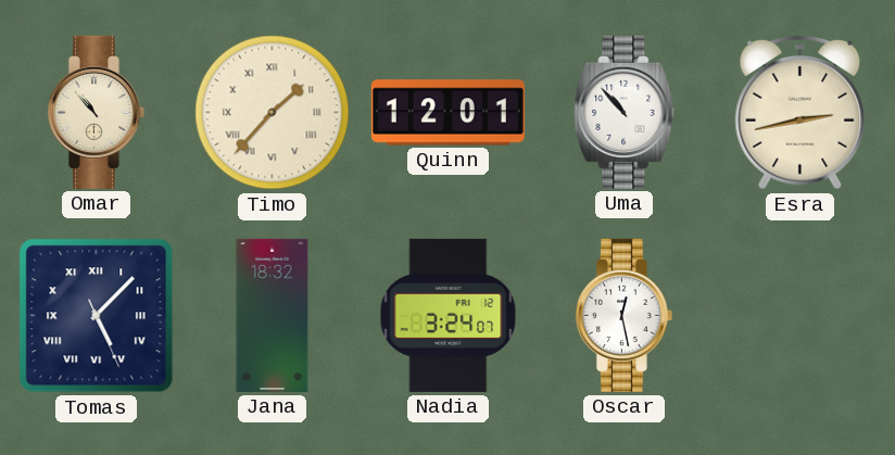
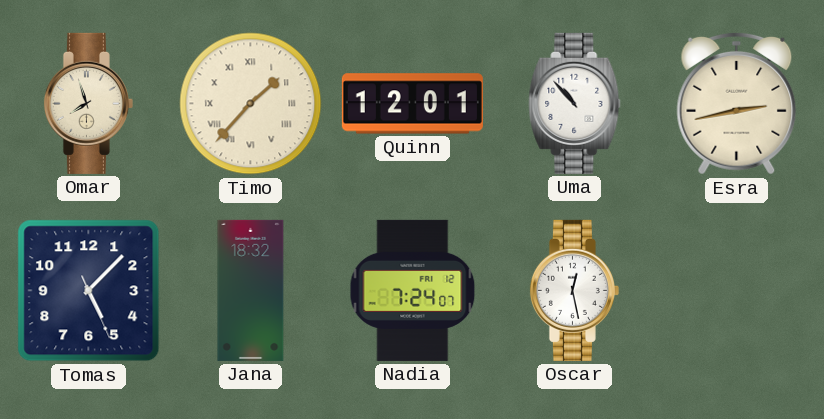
Omar: 10:53 -> 7:57 (88, 103)
Tomas numerals: Roman -> Arabic (89, 291)
Nadia: 3:24 -> 7:24 (413, 290)
